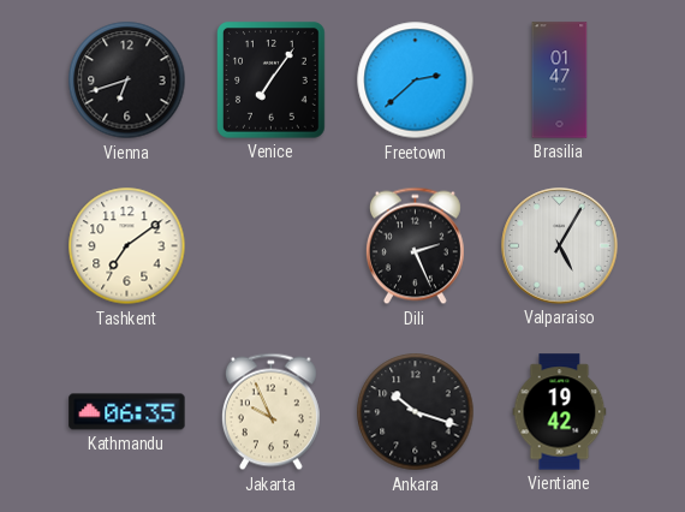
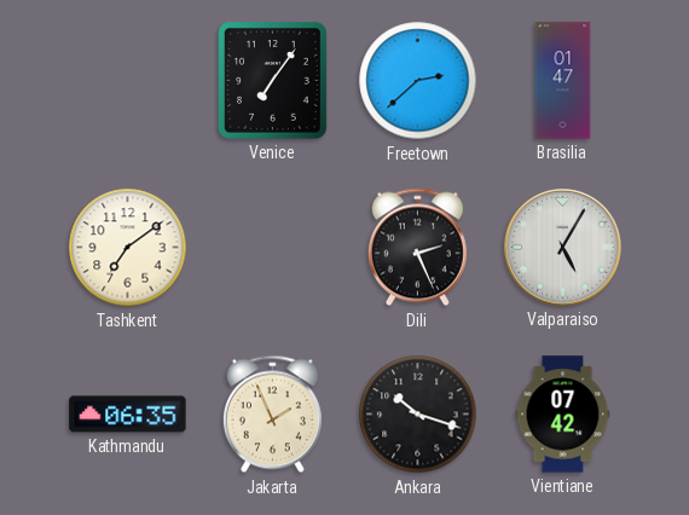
Vienna: 6:42 -> none (127, 81)
Jakarta: 9:56 -> 1:56 (272, 415)
Vientiane: 19:42 -> 07:42 (563, 415)
